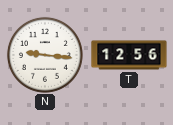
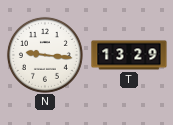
T: 12:56 -> 13:29 (129, 55)
